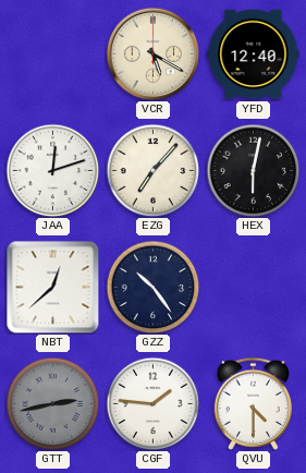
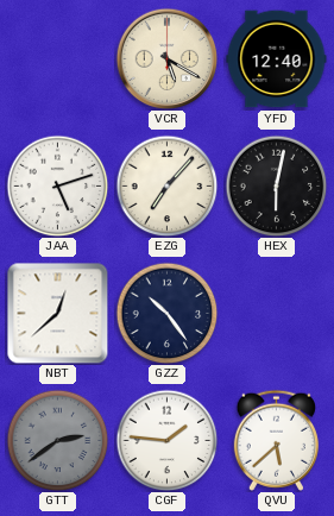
JAA: 12:12 -> 5:12 (57, 185)
GTT: 2:43 -> 2:39 (57, 440)
QVU: 4:30 -> 5:38 (276, 440)
